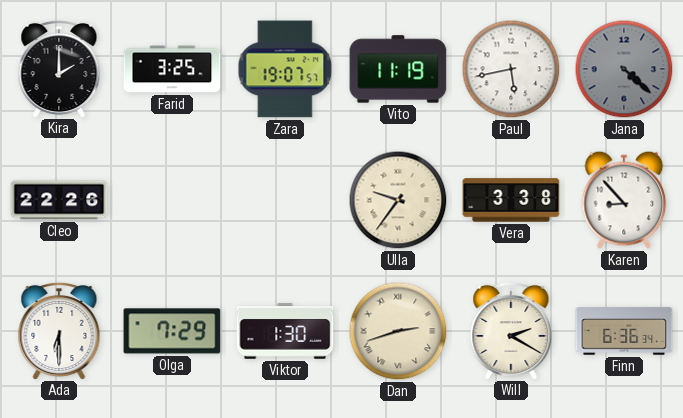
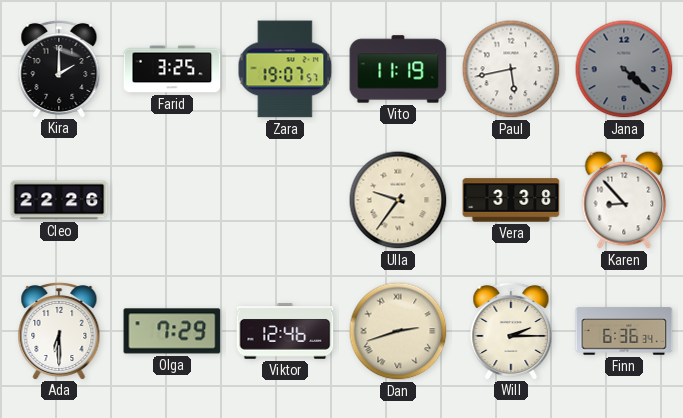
Viktor: 1:30 -> 12:46 (285, 331)
Will: 2:20 -> 2:15 (511, 330)
